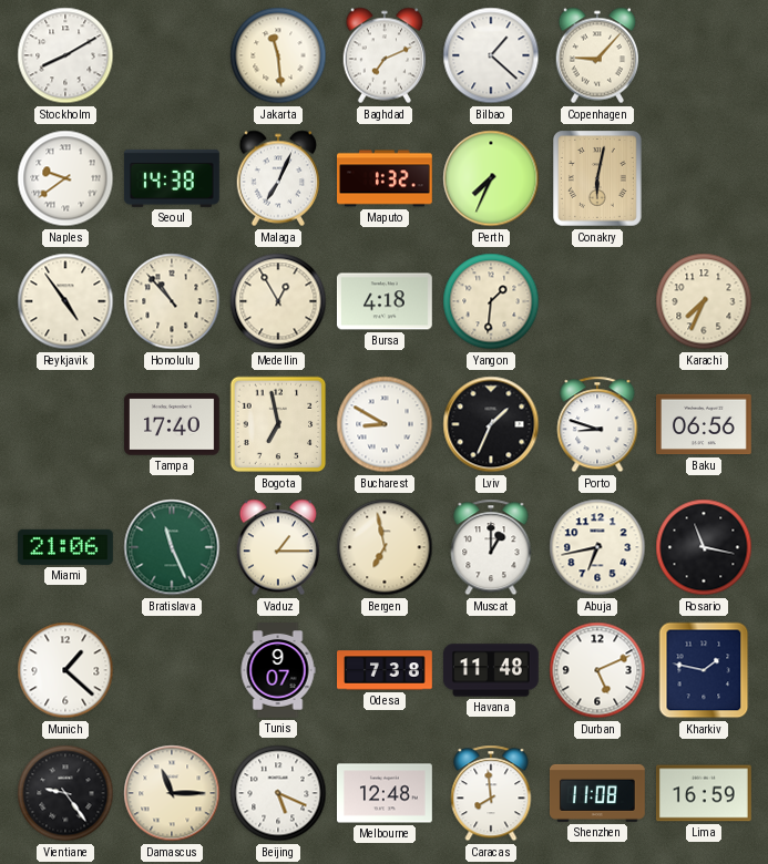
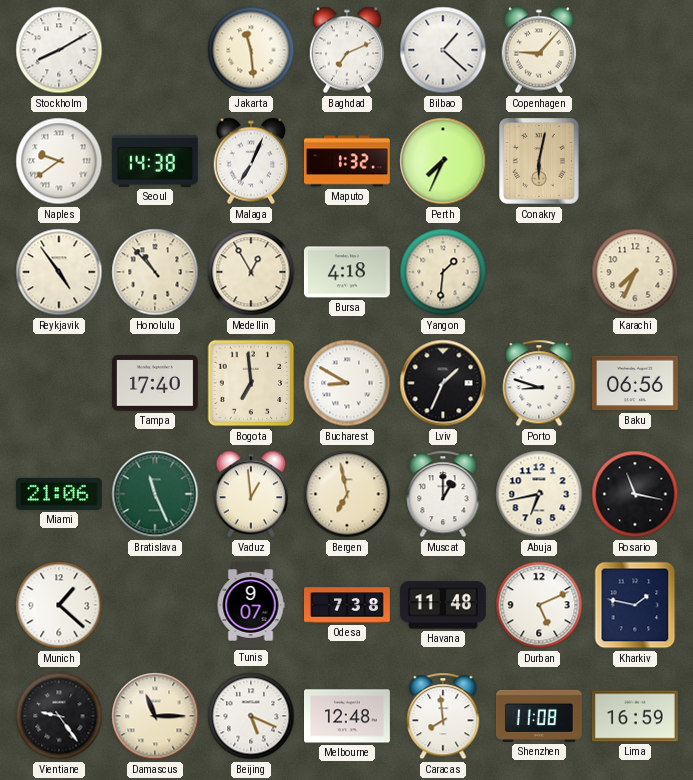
Bogota: 6:58 -> 6:59 (251, 383)
Vaduz: 1:15 -> 12:59 (251, 494)
